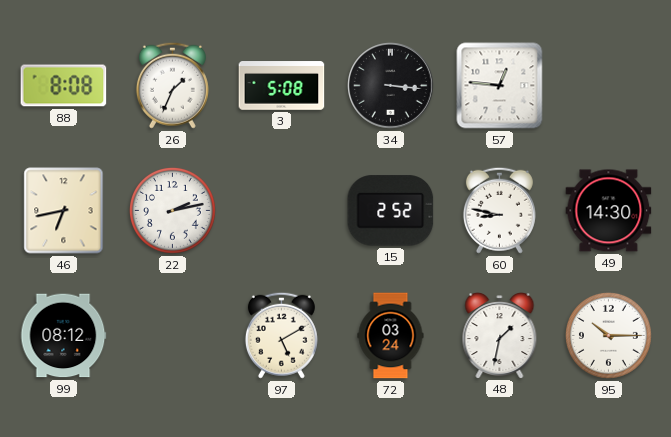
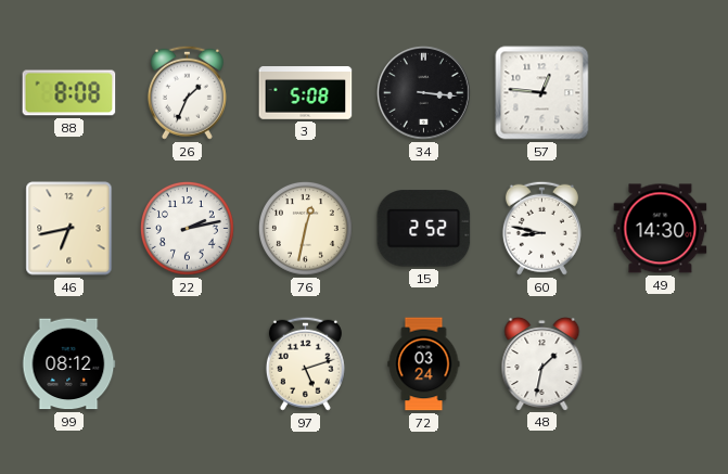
76: none -> 12:32 (305, 228)
97: 5:10 -> 5:12 (305, 363)
95: 10:15 -> none (608, 335)
